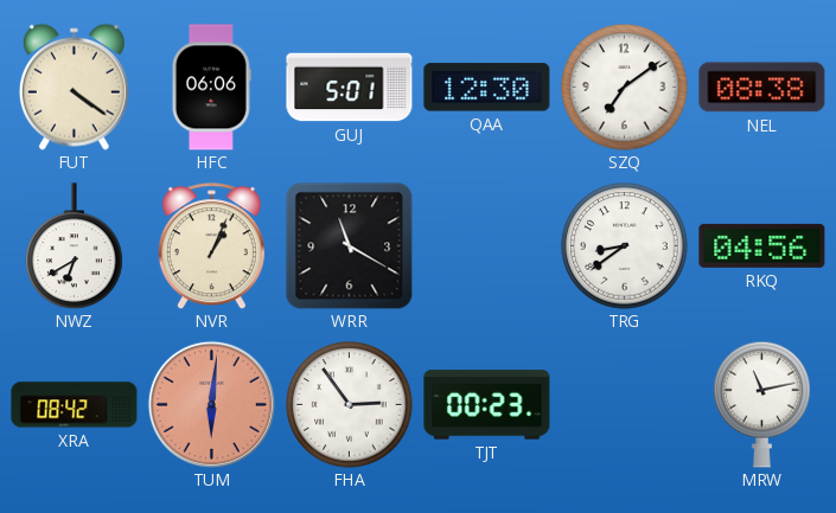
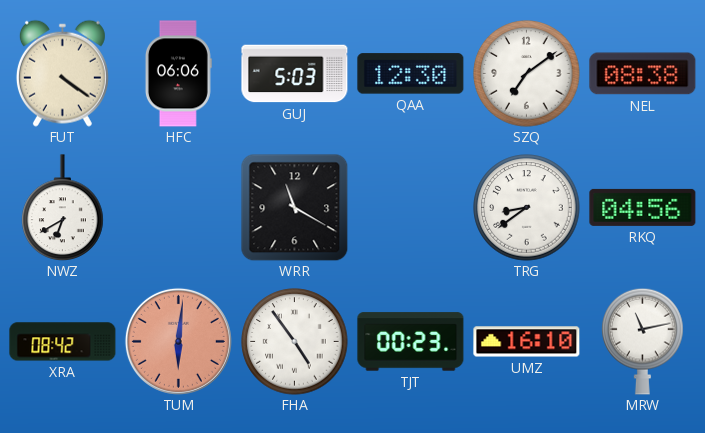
GUJ: 5:01 -> 5:03 (295, 74)
NVR: 1:04 -> none (211, 246)
FHA: 2:54 -> 4:54 (295, 342)
UMZ: none -> 16:10 (527, 342)
